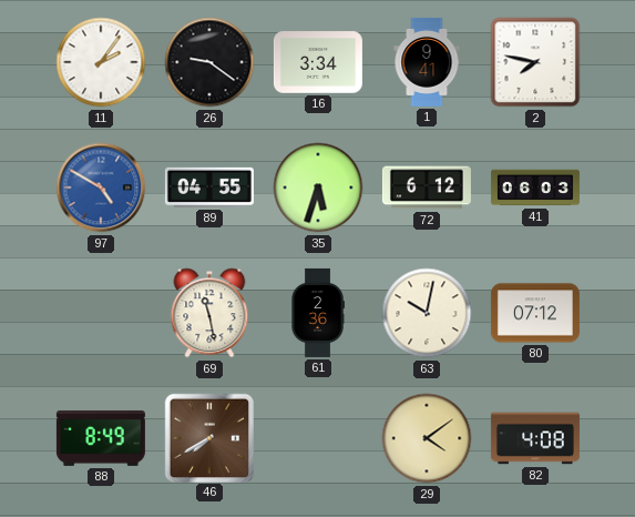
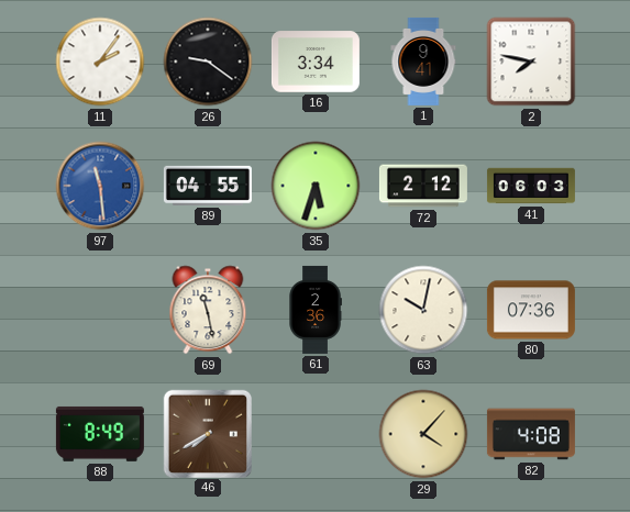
97: 4:50 -> 11:29 (100, 186)
72: 6:12 -> 2:12 (423, 186)
80: 07:12 -> 07:36 (531, 310)
29: 4:09 -> 4:07 (423, 434)
